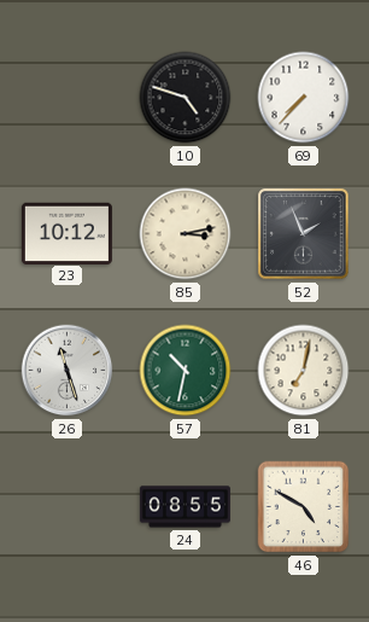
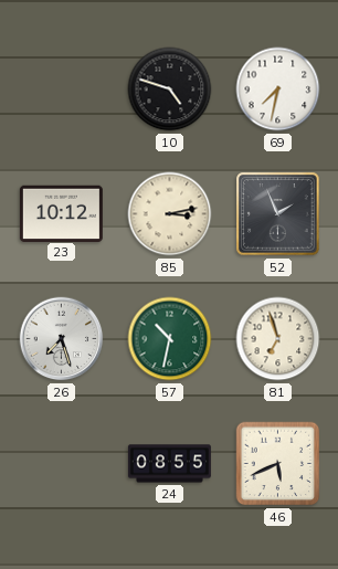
69: 7:37 -> 7:32 (278, 89)
26: 11:27 -> 7:27 (62, 339)
81: 7:02 -> 6:57 (278, 339)
46: 4:50 -> 5:41 (278, 464)
